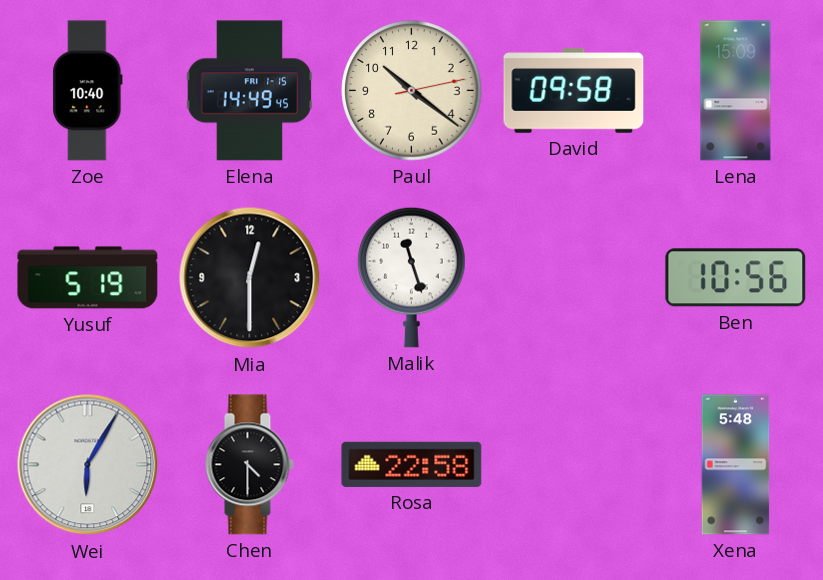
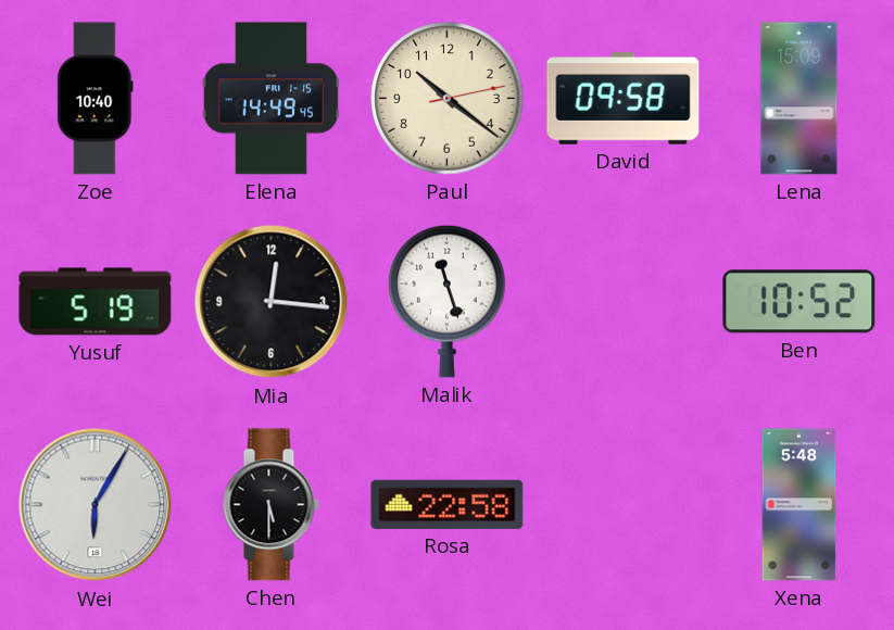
Mia: 12:30 -> 12:16 (272, 302)
Ben: 10:56 -> 10:52 (799, 302)
Chen: 4:30 -> 5:30 (270, 505)
